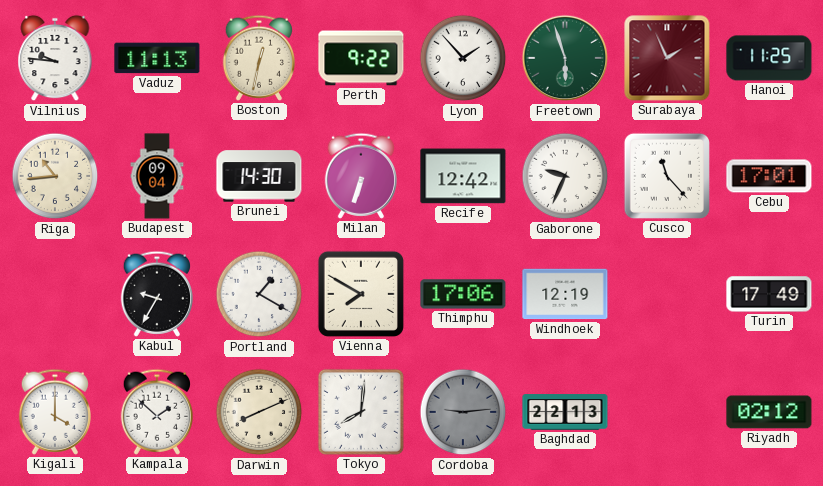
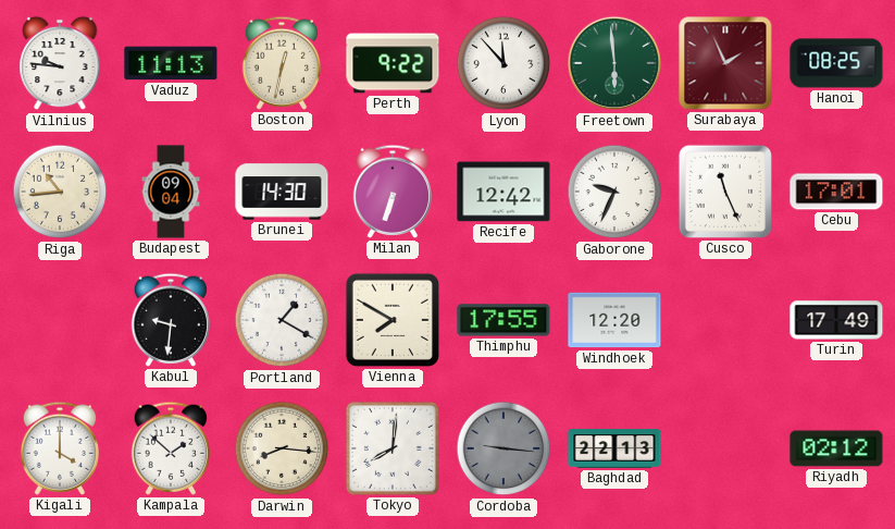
Lyon: 1:53 -> 11:53 (504, 63)
Freetown: 5:57 -> 5:59 (614, 63)
Hanoi: 11:25 -> 08:25 (836, 63)
Cusco: 11:23 -> 11:26 (725, 192)
Kabul: 9:35 -> 9:31 (170, 320)
Thimphu: 17:06 -> 17:55 (504, 320)
Windhoek: 12:19 -> 12:20 (614, 320)
Darwin: 8:11 -> 8:16 (282, 448)
Cordoba: 9:14 -> 9:16 (504, 448)
